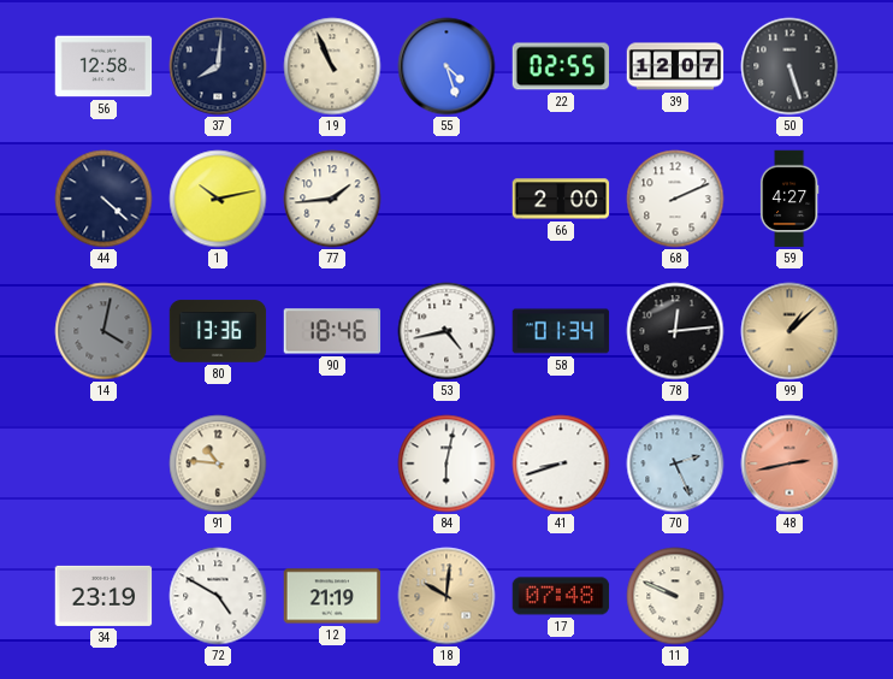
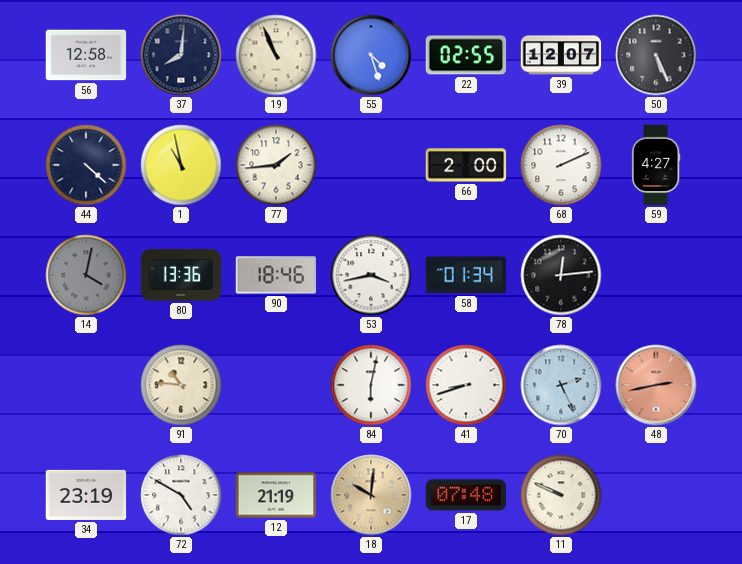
50: 5:27 -> 5:26 (656, 55)
1: 10:13 -> 10:58 (181, 165)
53: 4:43 -> 3:43 (371, 275)
99: 1:08 -> none (789, 331)
